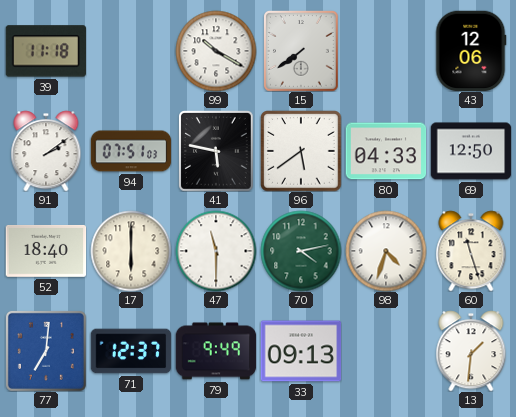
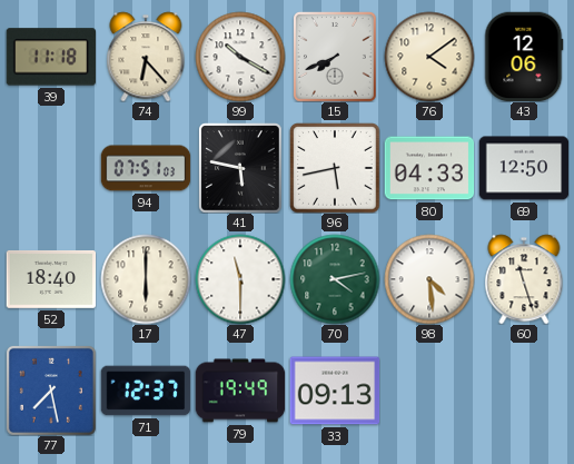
74: none -> 6:23 (146, 57)
15: 7:39 -> 7:41 (336, 57)
76: none -> 4:09 (429, 57)
91: 2:09 -> none (46, 151)
96: 5:39 -> 5:43 (335, 168)
98: 4:33 -> 4:29 (429, 279)
77: 7:01 -> 7:28 (51, 391)
79: 9:49 -> 19:49 (240, 391)
13: 1:31 -> none (471, 351)
